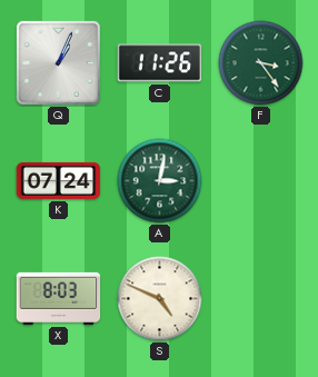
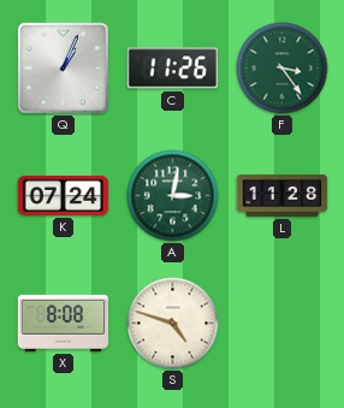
L: none -> 11:28 (283, 196)
X: 8:03 -> 8:08 (64, 323)
S: 4:49 -> 4:48 (173, 324)
